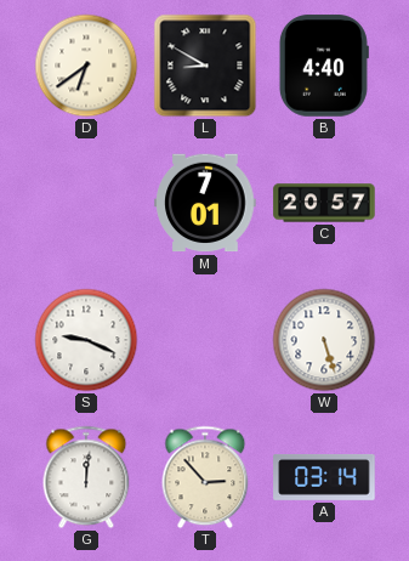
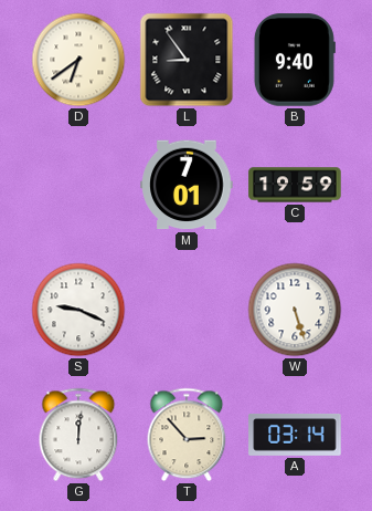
L: 8:50 -> 8:54 (187, 60)
B: 4:40 -> 9:40 (294, 60)
C: 20:57 -> 19:59 (295, 185)
